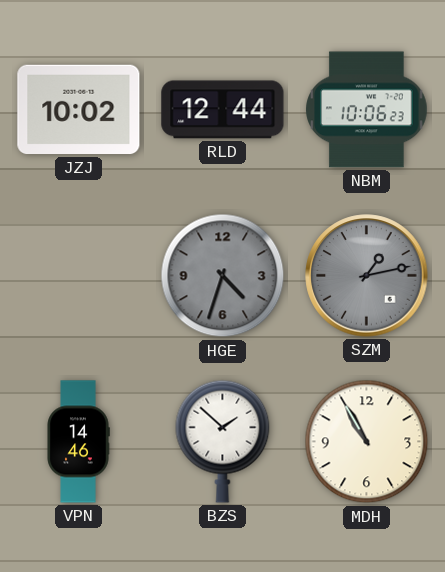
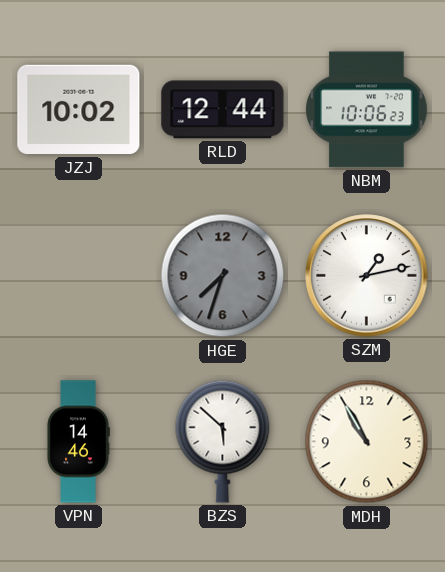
HGE: 4:33 -> 7:33 (223, 276)
SZM dial: grey -> white (367, 276)
BZS: 1:52 -> 5:52 (223, 441)
